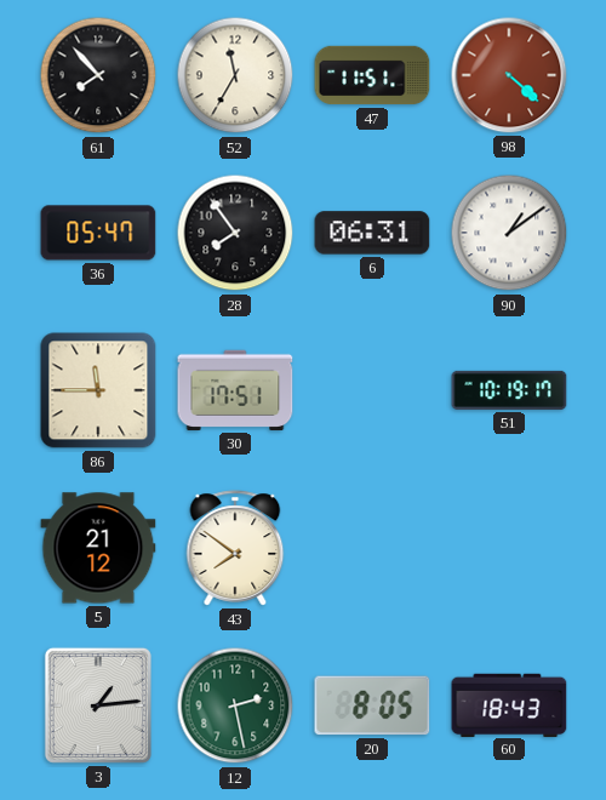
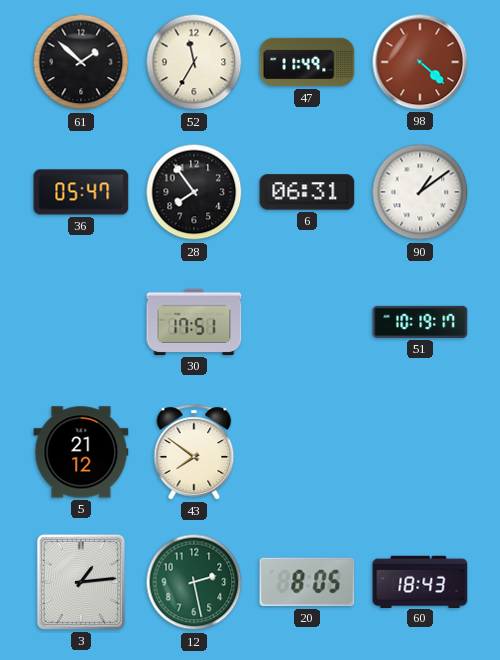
61: 7:53 -> 1:52 (81, 62)
47: 11:51 -> 11:49 (307, 62)
86: 11:45 -> none (98, 390)
